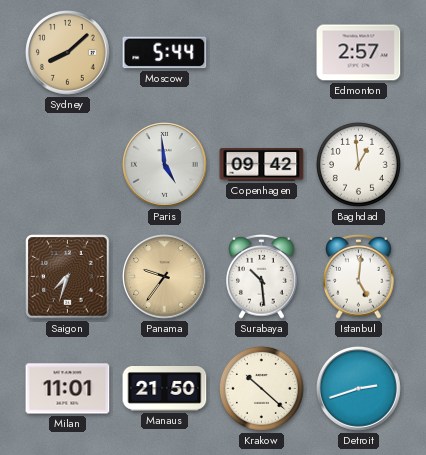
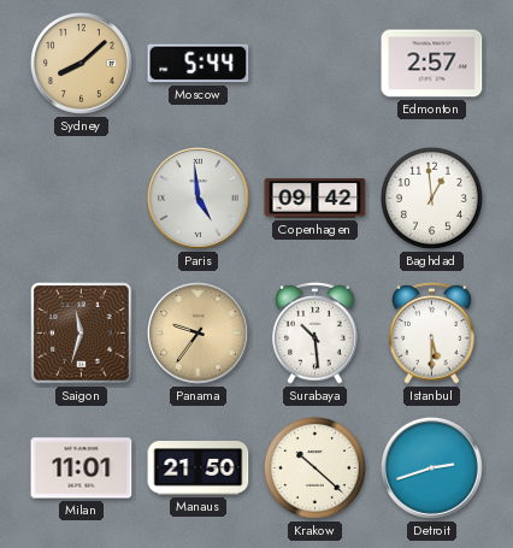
Saigon: 7:33 -> 11:33 (82, 334)
Istanbul: 5:01 -> 5:30 (432, 332)
